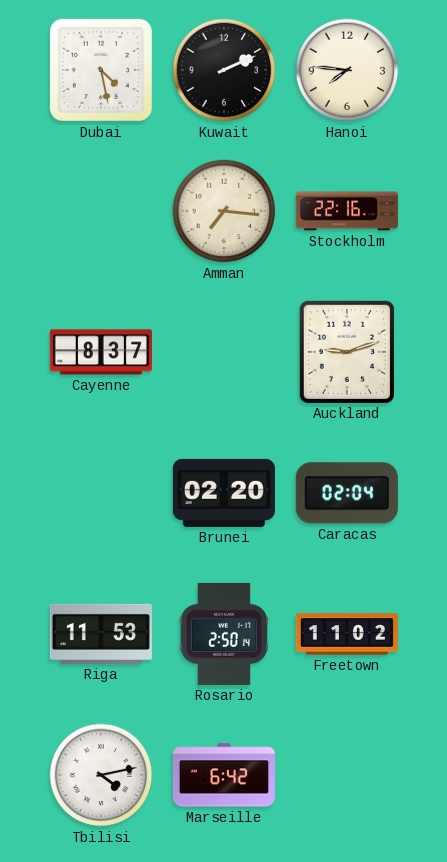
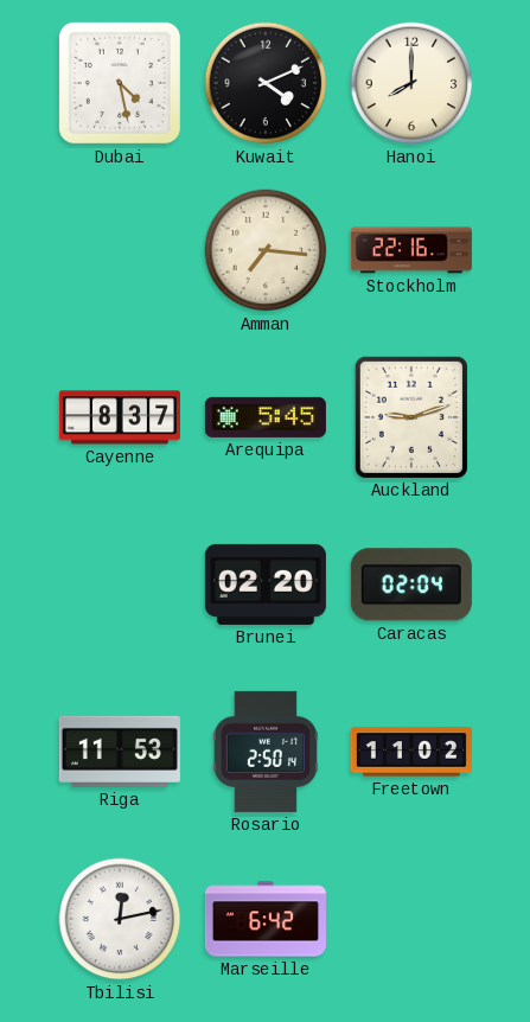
Kuwait: 2:11 -> 4:11 (266, 83)
Hanoi: 7:46 -> 8:00 (411, 83)
Arequipa: none -> 5:45 (266, 417)
Tbilisi: 4:13 -> 12:13 (120, 919)
